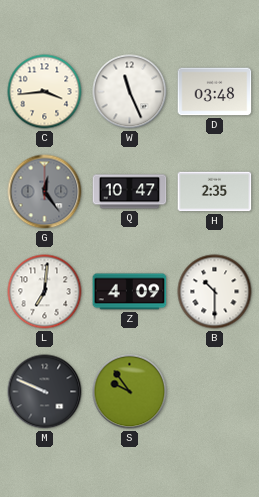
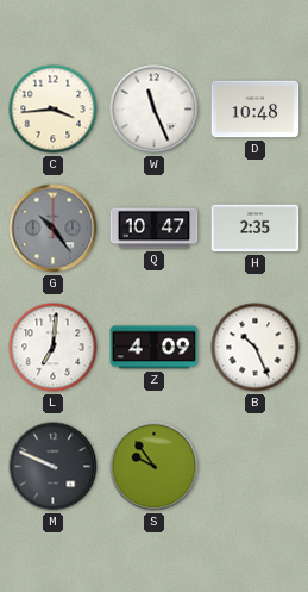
D: 03:48 -> 10:48 (256, 110)
G: 12:24 -> 10:24 (54, 229)
B: 10:30 -> 10:26 (256, 348)
